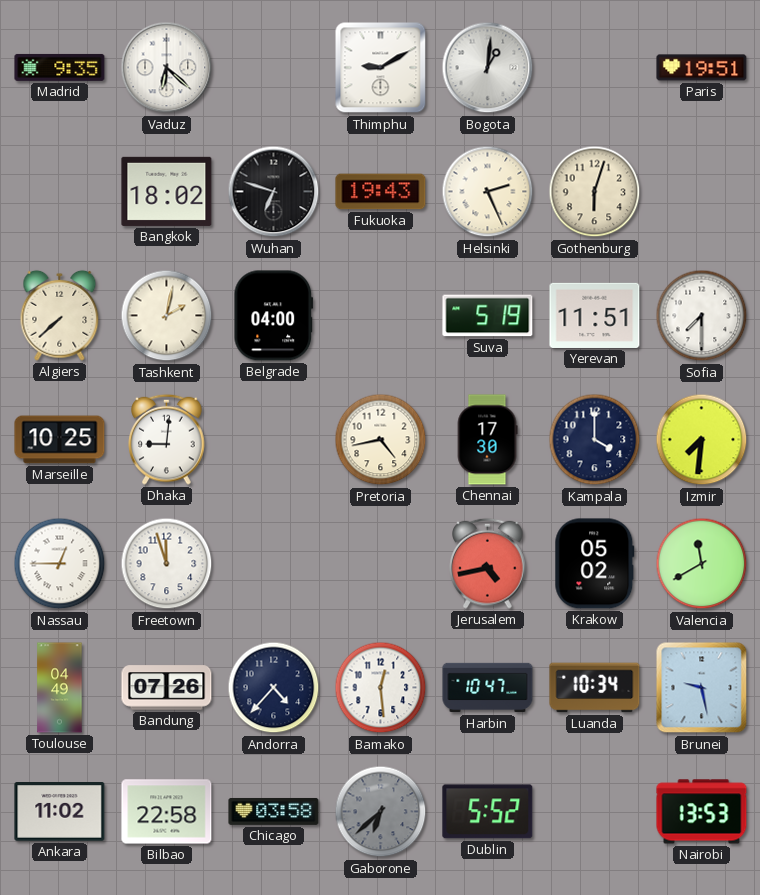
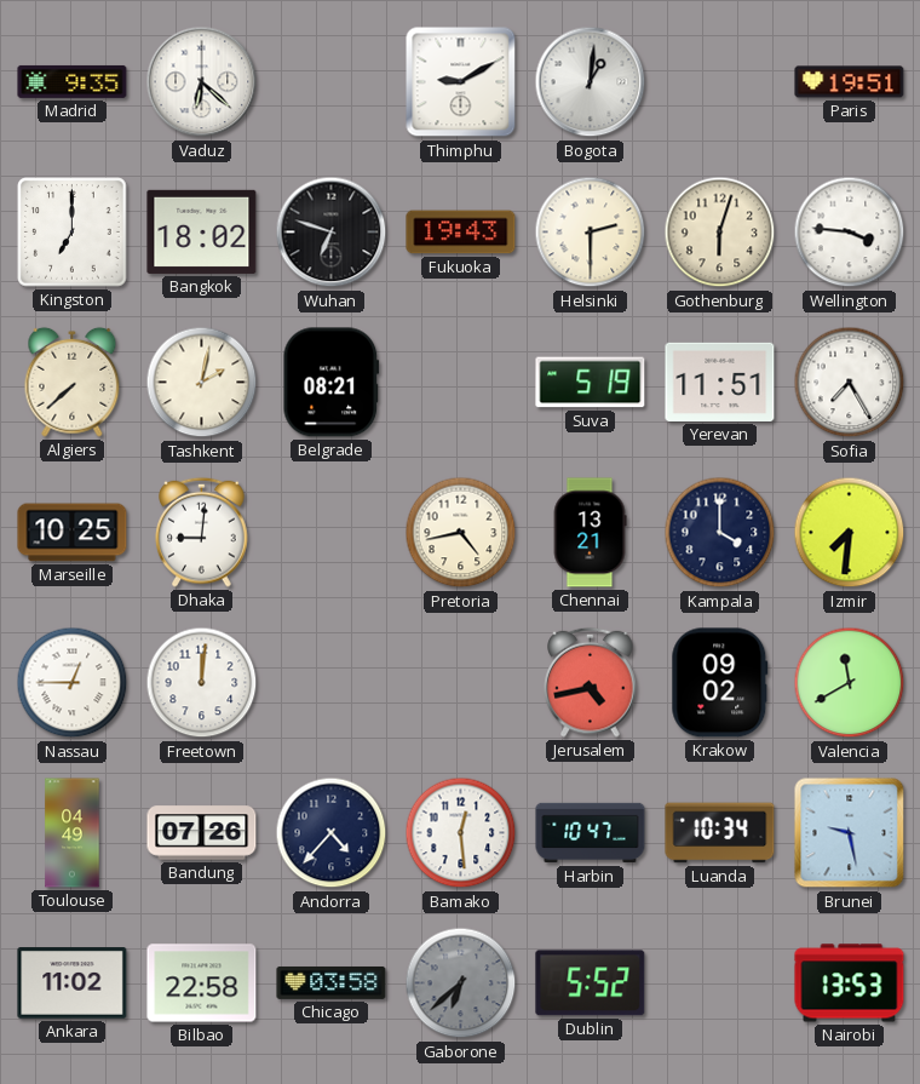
Kingston: none -> 7:00 (73, 233)
Helsinki: 2:26 -> 2:30 (591, 233)
Wellington: none -> 3:46 (850, 233)
Belgrade: 04:00 -> 08:21 (332, 383)
Sofia: 7:30 -> 7:25 (850, 383)
Chennai: 17:30 -> 13:21 (590, 533)
Freetown: 11:57 -> 12:01 (202, 683)
Krakow: 05:02 -> 09:02 (720, 683)
